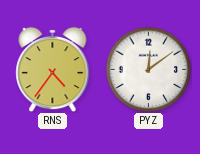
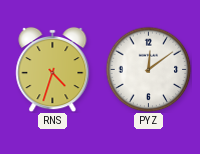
RNS: 4:36 -> 4:33 (53, 69)
